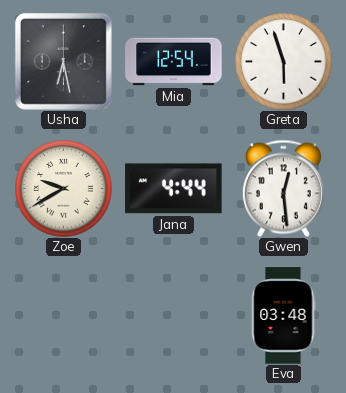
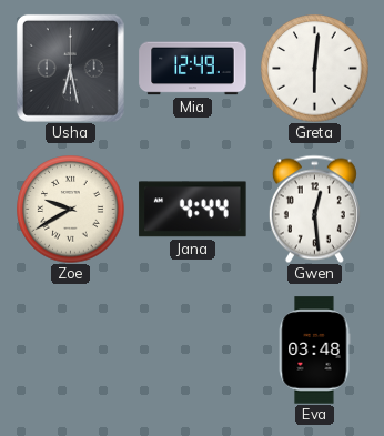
Mia: 12:54 -> 12:49 (193, 69)
Greta: 5:57 -> 6:01 (315, 69)
